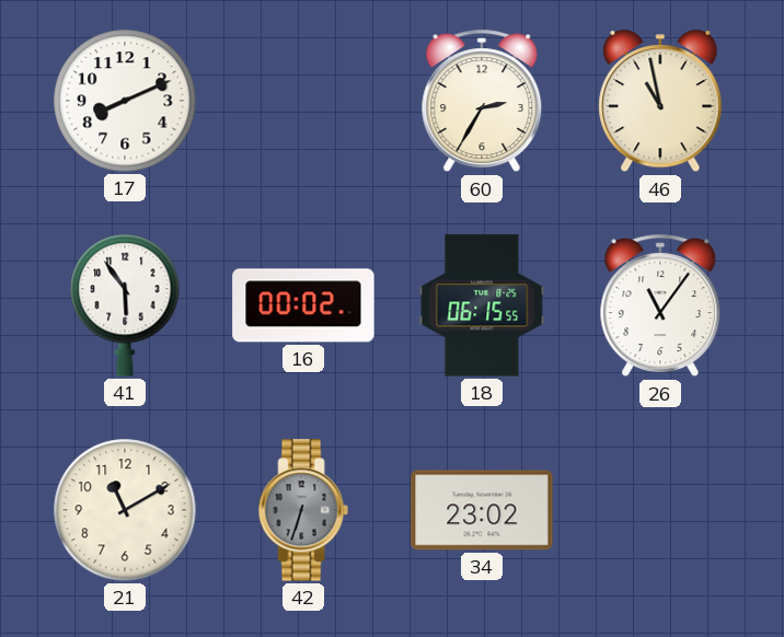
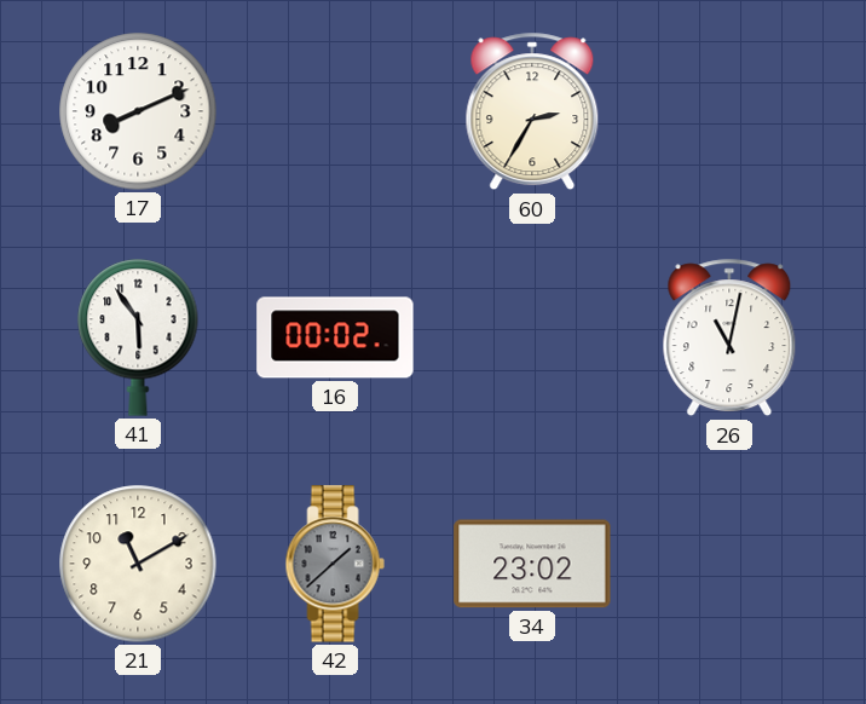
46: 10:58 -> none (660, 102)
18: 06:15 -> none (482, 305)
26: 11:06 -> 11:02 (729, 337)
42: 6:33 -> 1:38 (335, 564)
